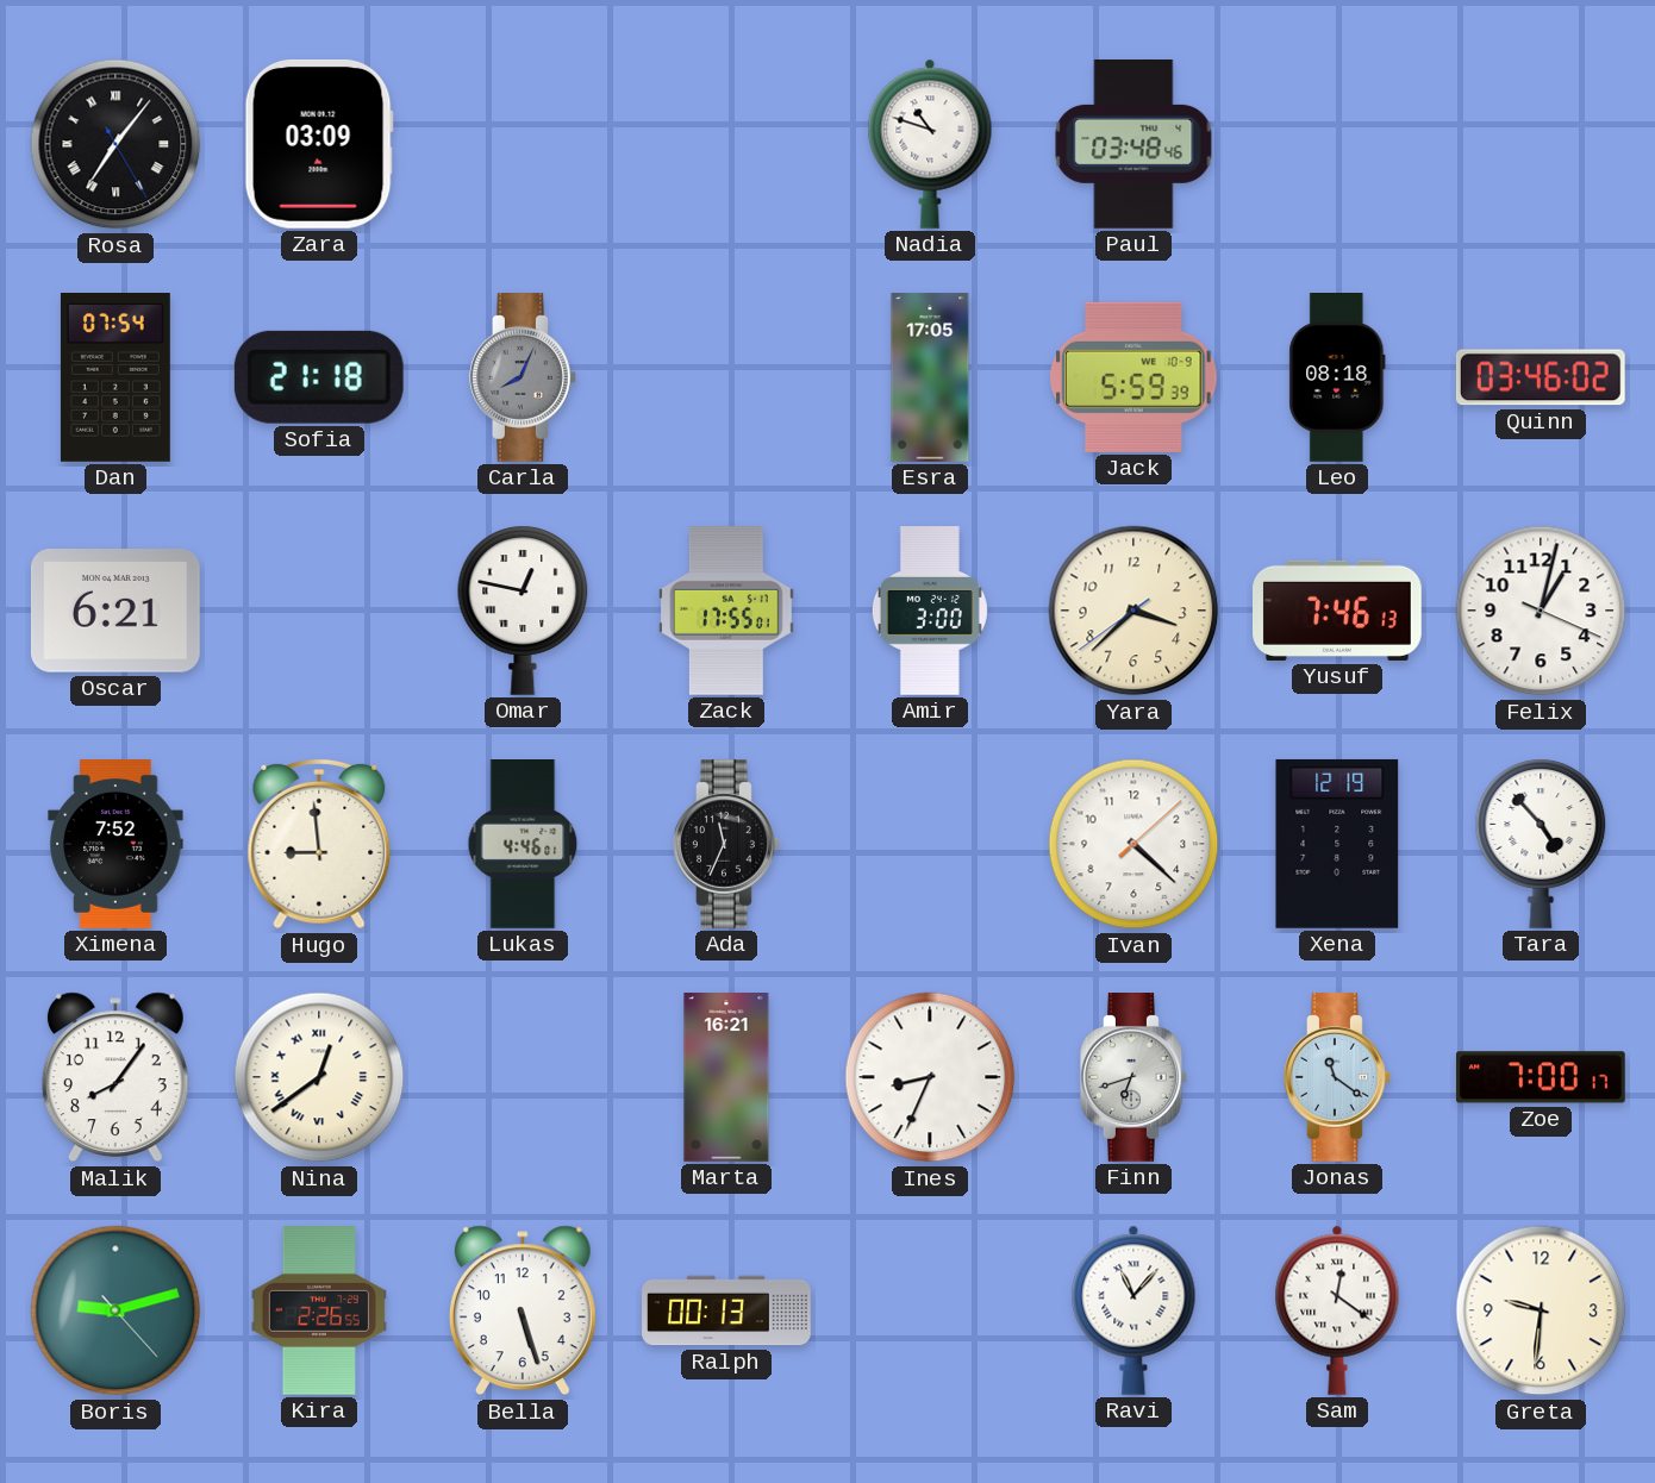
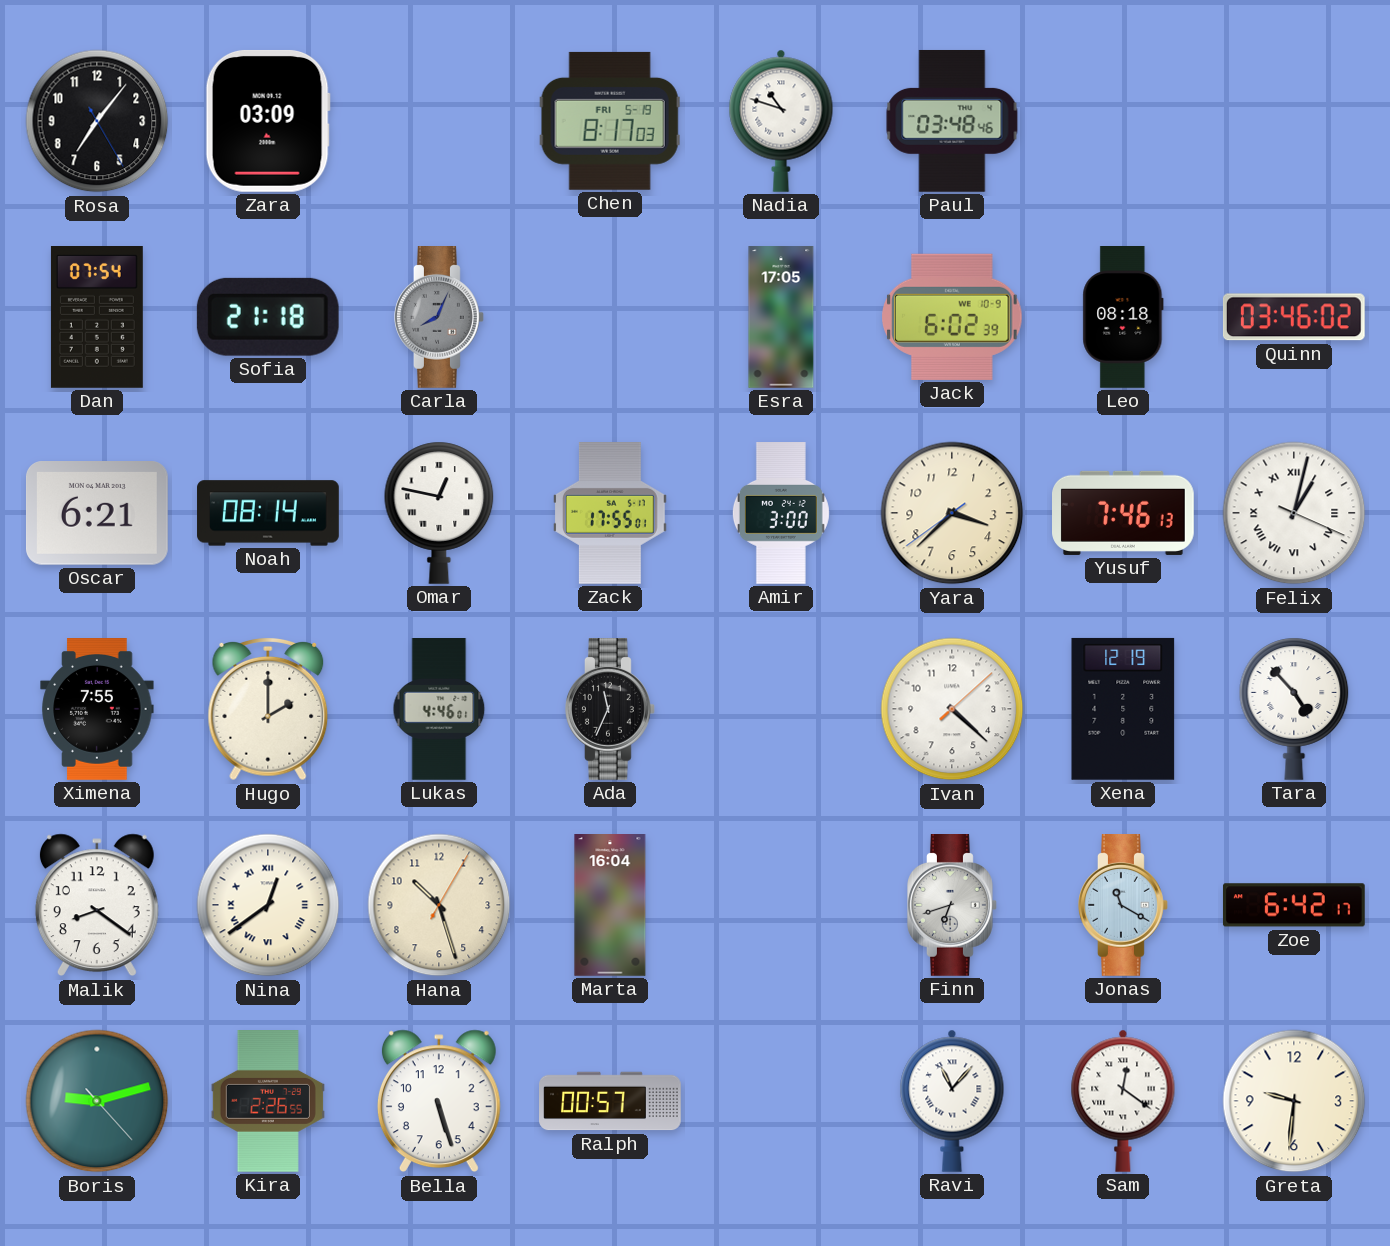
Rosa numerals: Roman -> Arabic (97, 121)
Chen: none -> 8:17 (610, 121)
Jack: 5:59 -> 6:02 (952, 317)
Noah: none -> 08:14 (268, 513)
Felix numerals: Arabic -> Roman (1294, 513)
Ximena: 7:52 -> 7:55 (97, 710)
Hugo: 8:59 -> 2:00 (268, 709)
Malik: 8:06 -> 8:21 (97, 905)
Hana: none -> 10:27 (439, 905)
Marta: 16:21 -> 16:04 (610, 906)
Ines: 8:34 -> none (930, 1077)
Jonas: 11:21 -> 11:20 (1124, 906)
Zoe: 7:00 -> 6:42 (1294, 905)
Ralph: 00:13 -> 00:57 (610, 1101)
